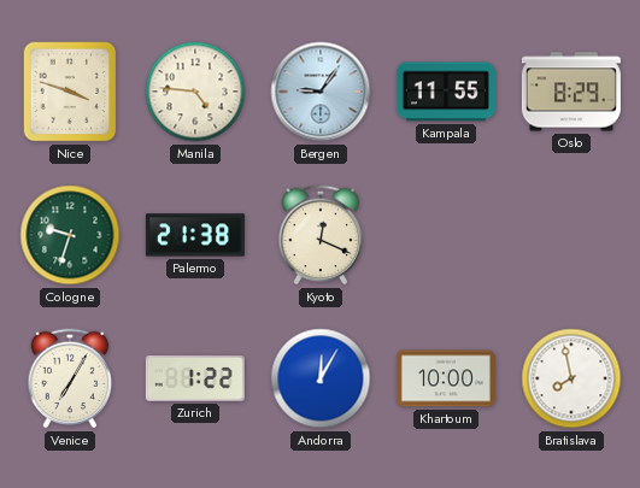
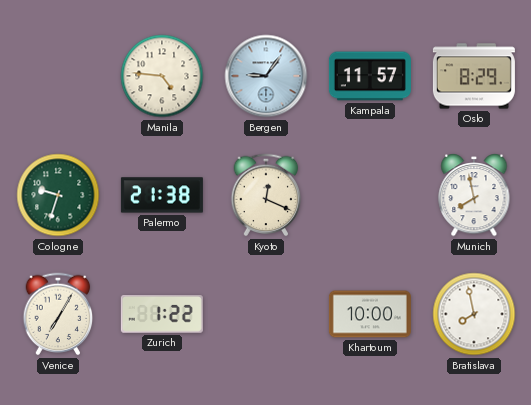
Nice: 3:48 -> none (70, 92)
Kampala: 11:55 -> 11:57 (370, 76)
Munich: none -> 7:58 (474, 196)
Andorra: 12:05 -> none (321, 378)
